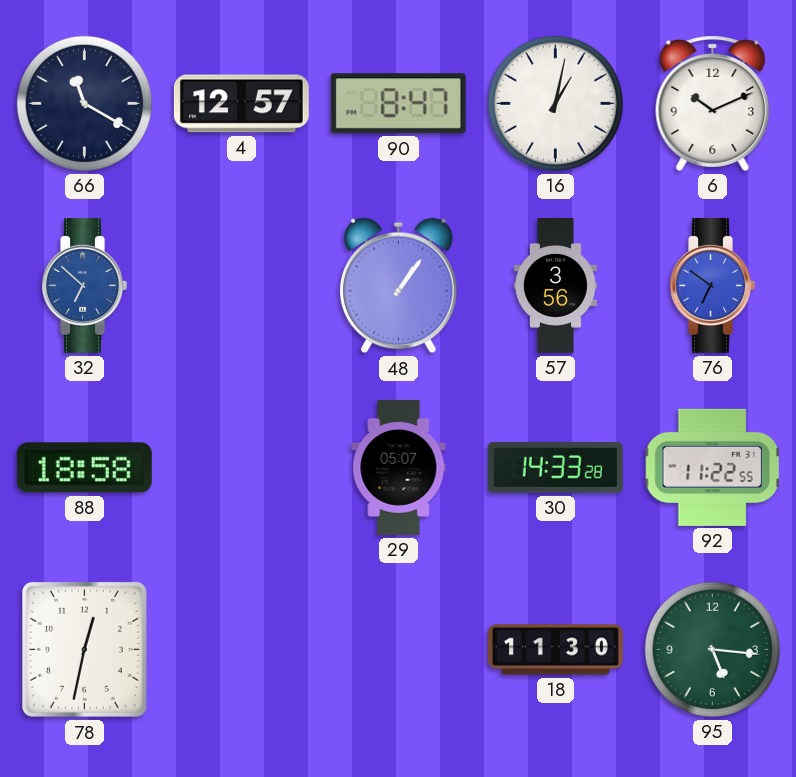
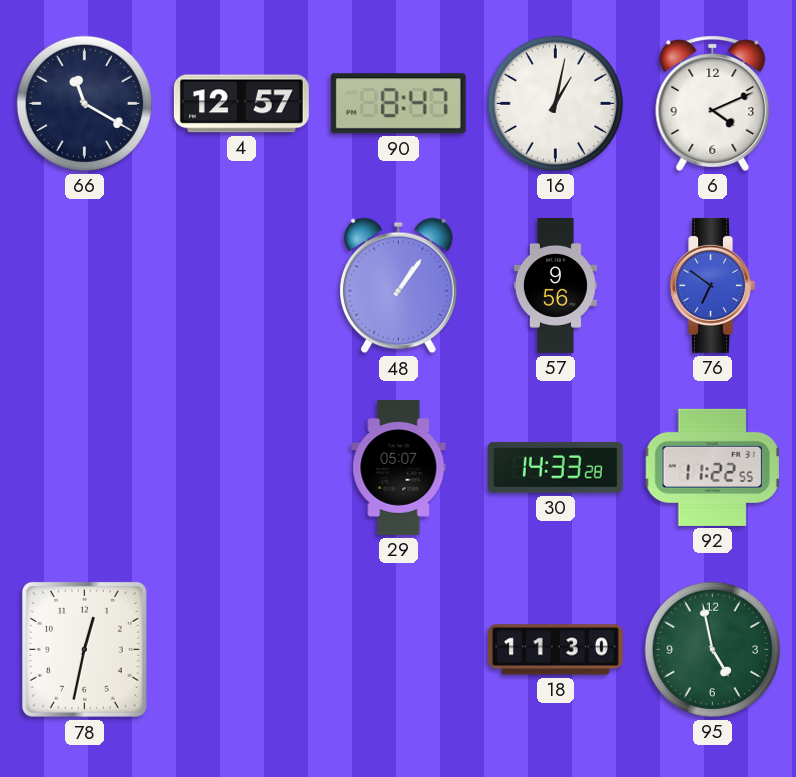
6: 10:11 -> 4:11 (713, 103)
32: 6:52 -> none (84, 285)
57: 3:56 -> 9:56 (555, 286)
88: 18:58 -> none (84, 468)
95: 5:16 -> 4:58 (712, 649)
